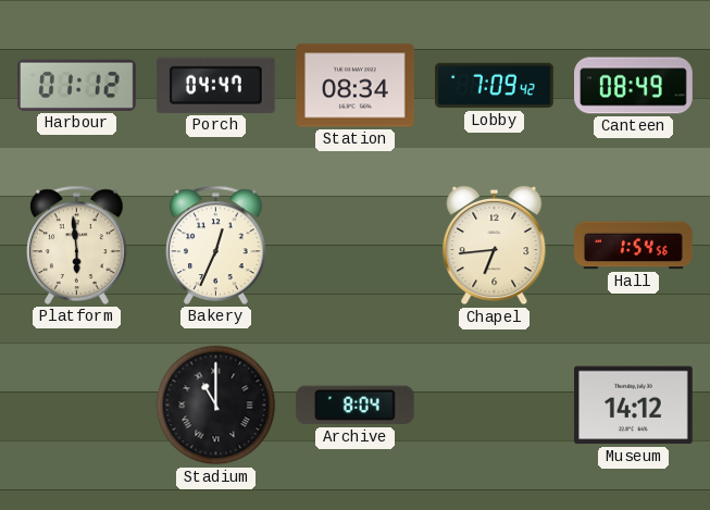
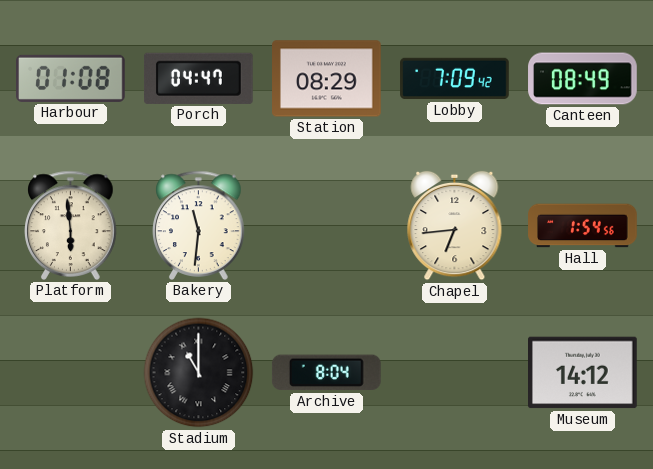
Harbour: 01:12 -> 01:08 (71, 78)
Station: 08:34 -> 08:29 (327, 79)
Bakery: 12:34 -> 11:31 (199, 225)
